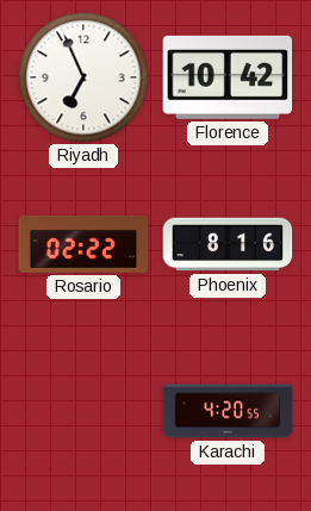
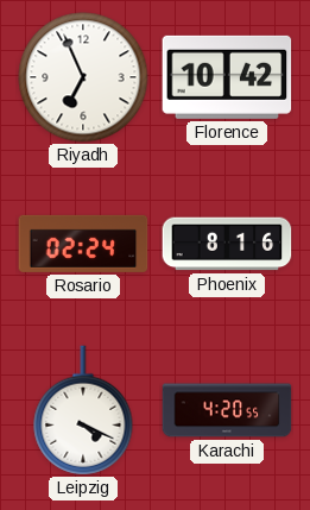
Rosario: 02:22 -> 02:24 (83, 244)
Leipzig: none -> 4:19 (83, 410)
